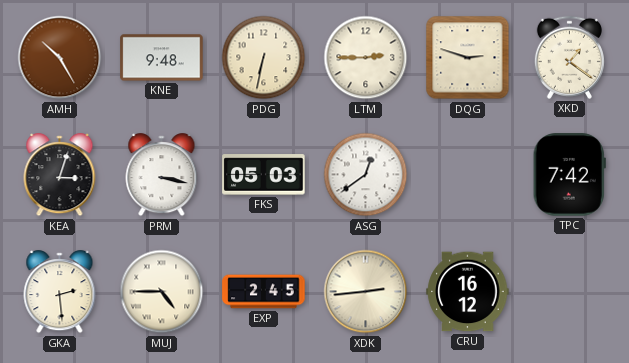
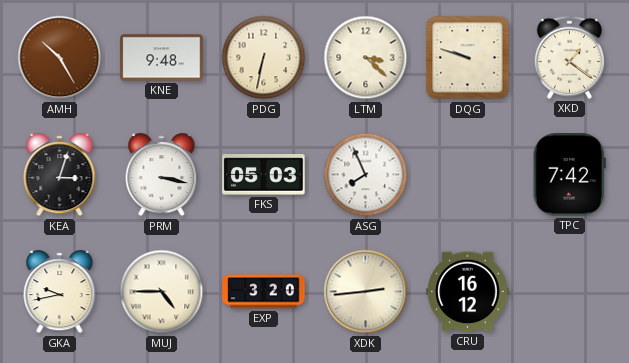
LTM: 2:45 -> 3:22 (366, 58)
DQG: 2:48 -> 9:48 (468, 58)
ASG: 12:39 -> 7:56 (366, 175)
GKA: 2:29 -> 9:43 (60, 292)
EXP: 2:45 -> 3:20 (264, 292)
